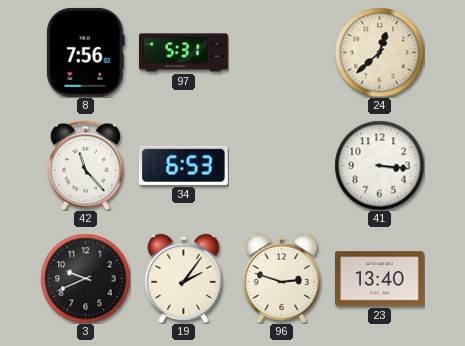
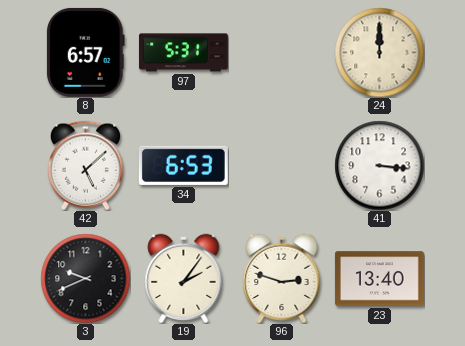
8: 7:56 -> 6:57 (85, 52)
24: 12:38 -> 12:00 (379, 52)
42: 11:23 -> 5:08 (85, 165)
